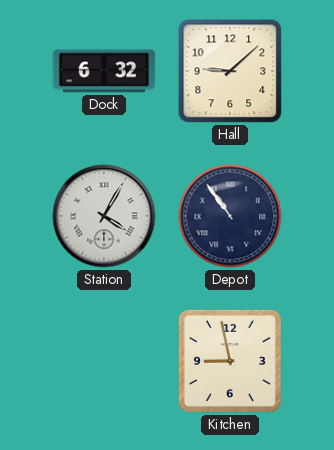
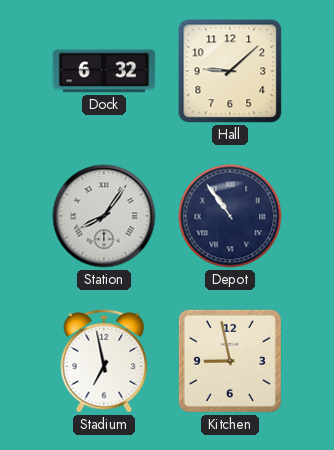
Station: 4:05 -> 8:06 (104, 216)
Stadium: none -> 6:58 (104, 362)
